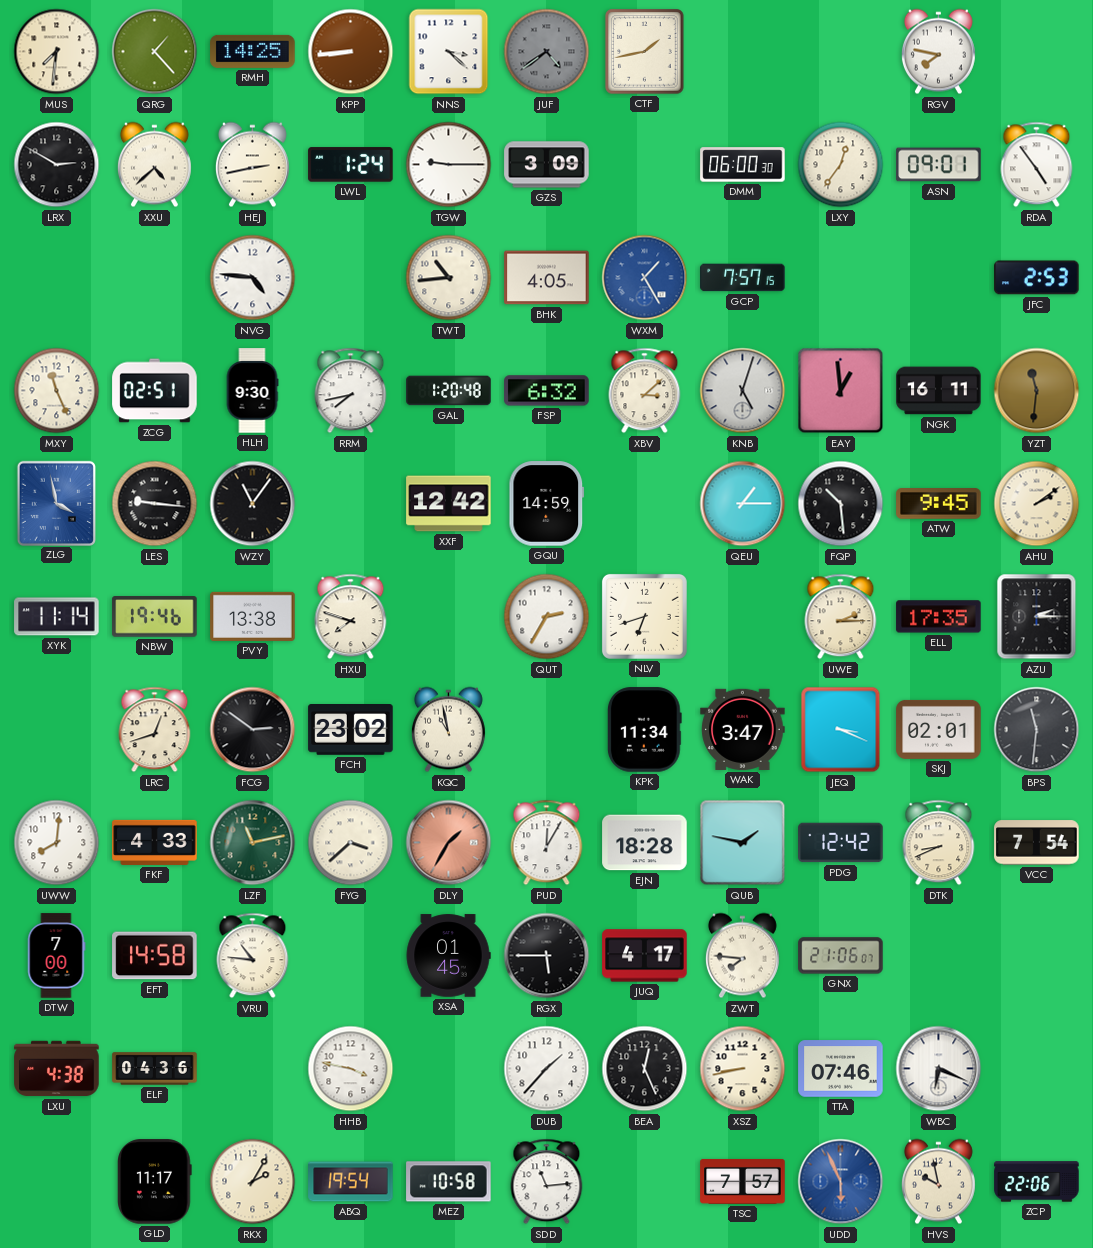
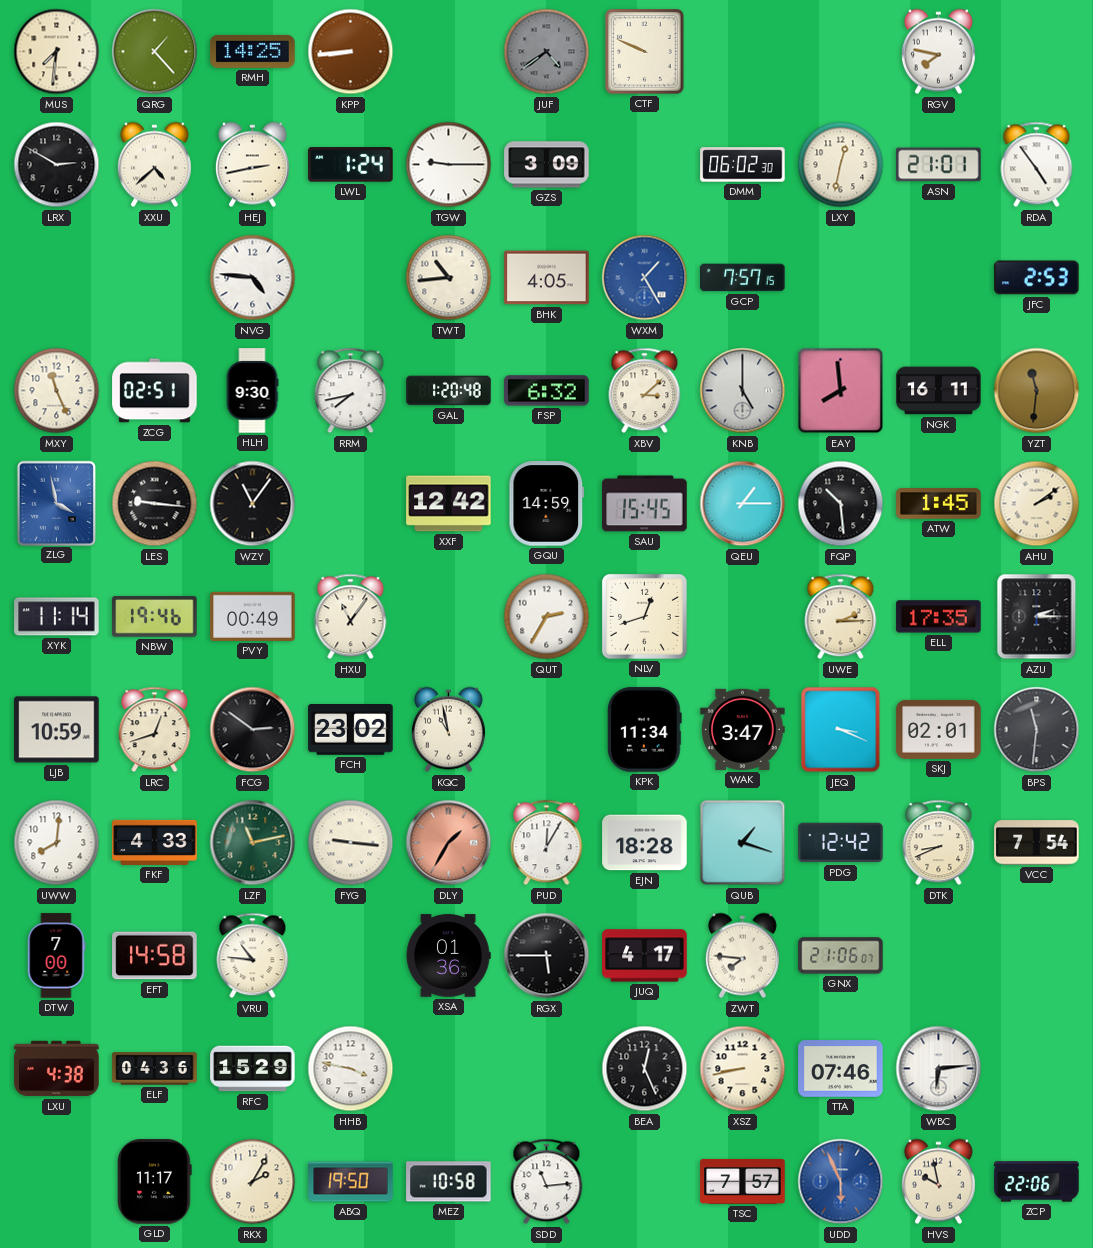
NNS: 3:22 -> none (449, 52)
CTF: 1:43 -> 9:49 (645, 52)
DMM: 06:00 -> 06:02 (743, 165)
LXY: 12:36 -> 12:32 (841, 165)
ASN: 09:01 -> 21:01 (939, 165)
KNB: 5:03 -> 5:00 (743, 391)
EAY: 12:59 -> 7:59 (841, 391)
SAU: none -> 15:45 (645, 504)
ATW: 9:45 -> 1:45 (939, 504)
PVY: 13:38 -> 00:49 (253, 616)
HXU: 7:48 -> 11:06 (351, 617)
NLV: 6:42 -> 12:42 (644, 616)
LJB: none -> 10:59 (57, 730)
FYG: 3:38 -> 9:16 (351, 843)
QUB: 1:47 -> 1:18 (743, 843)
XSA: 01:45 -> 01:36 (448, 956)
RFC: none -> 15:29 (253, 1069)
DUB: 1:37 -> none (547, 1069)
WBC: 6:19 -> 6:14 (939, 1069)
ABQ: 19:54 -> 19:50 (351, 1182)
